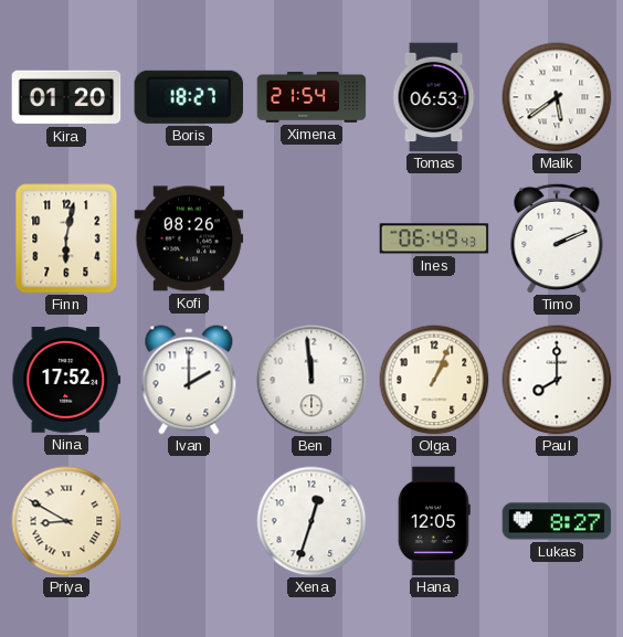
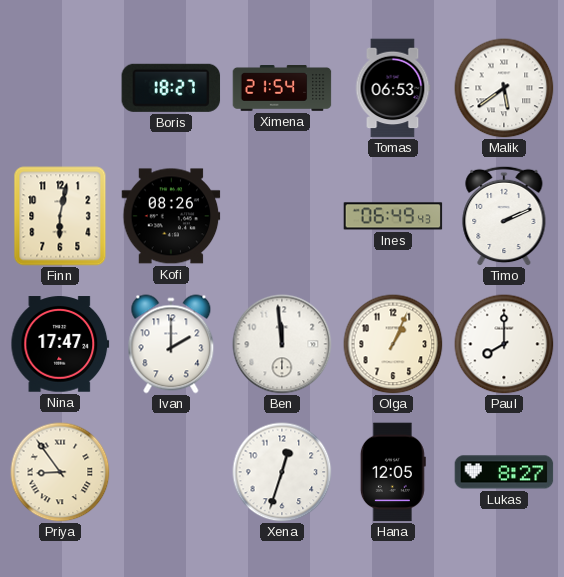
Kira: 01:20 -> none (66, 97)
Nina: 17:52 -> 17:47 (60, 344)
Priya: 8:50 -> 8:54 (60, 472)
